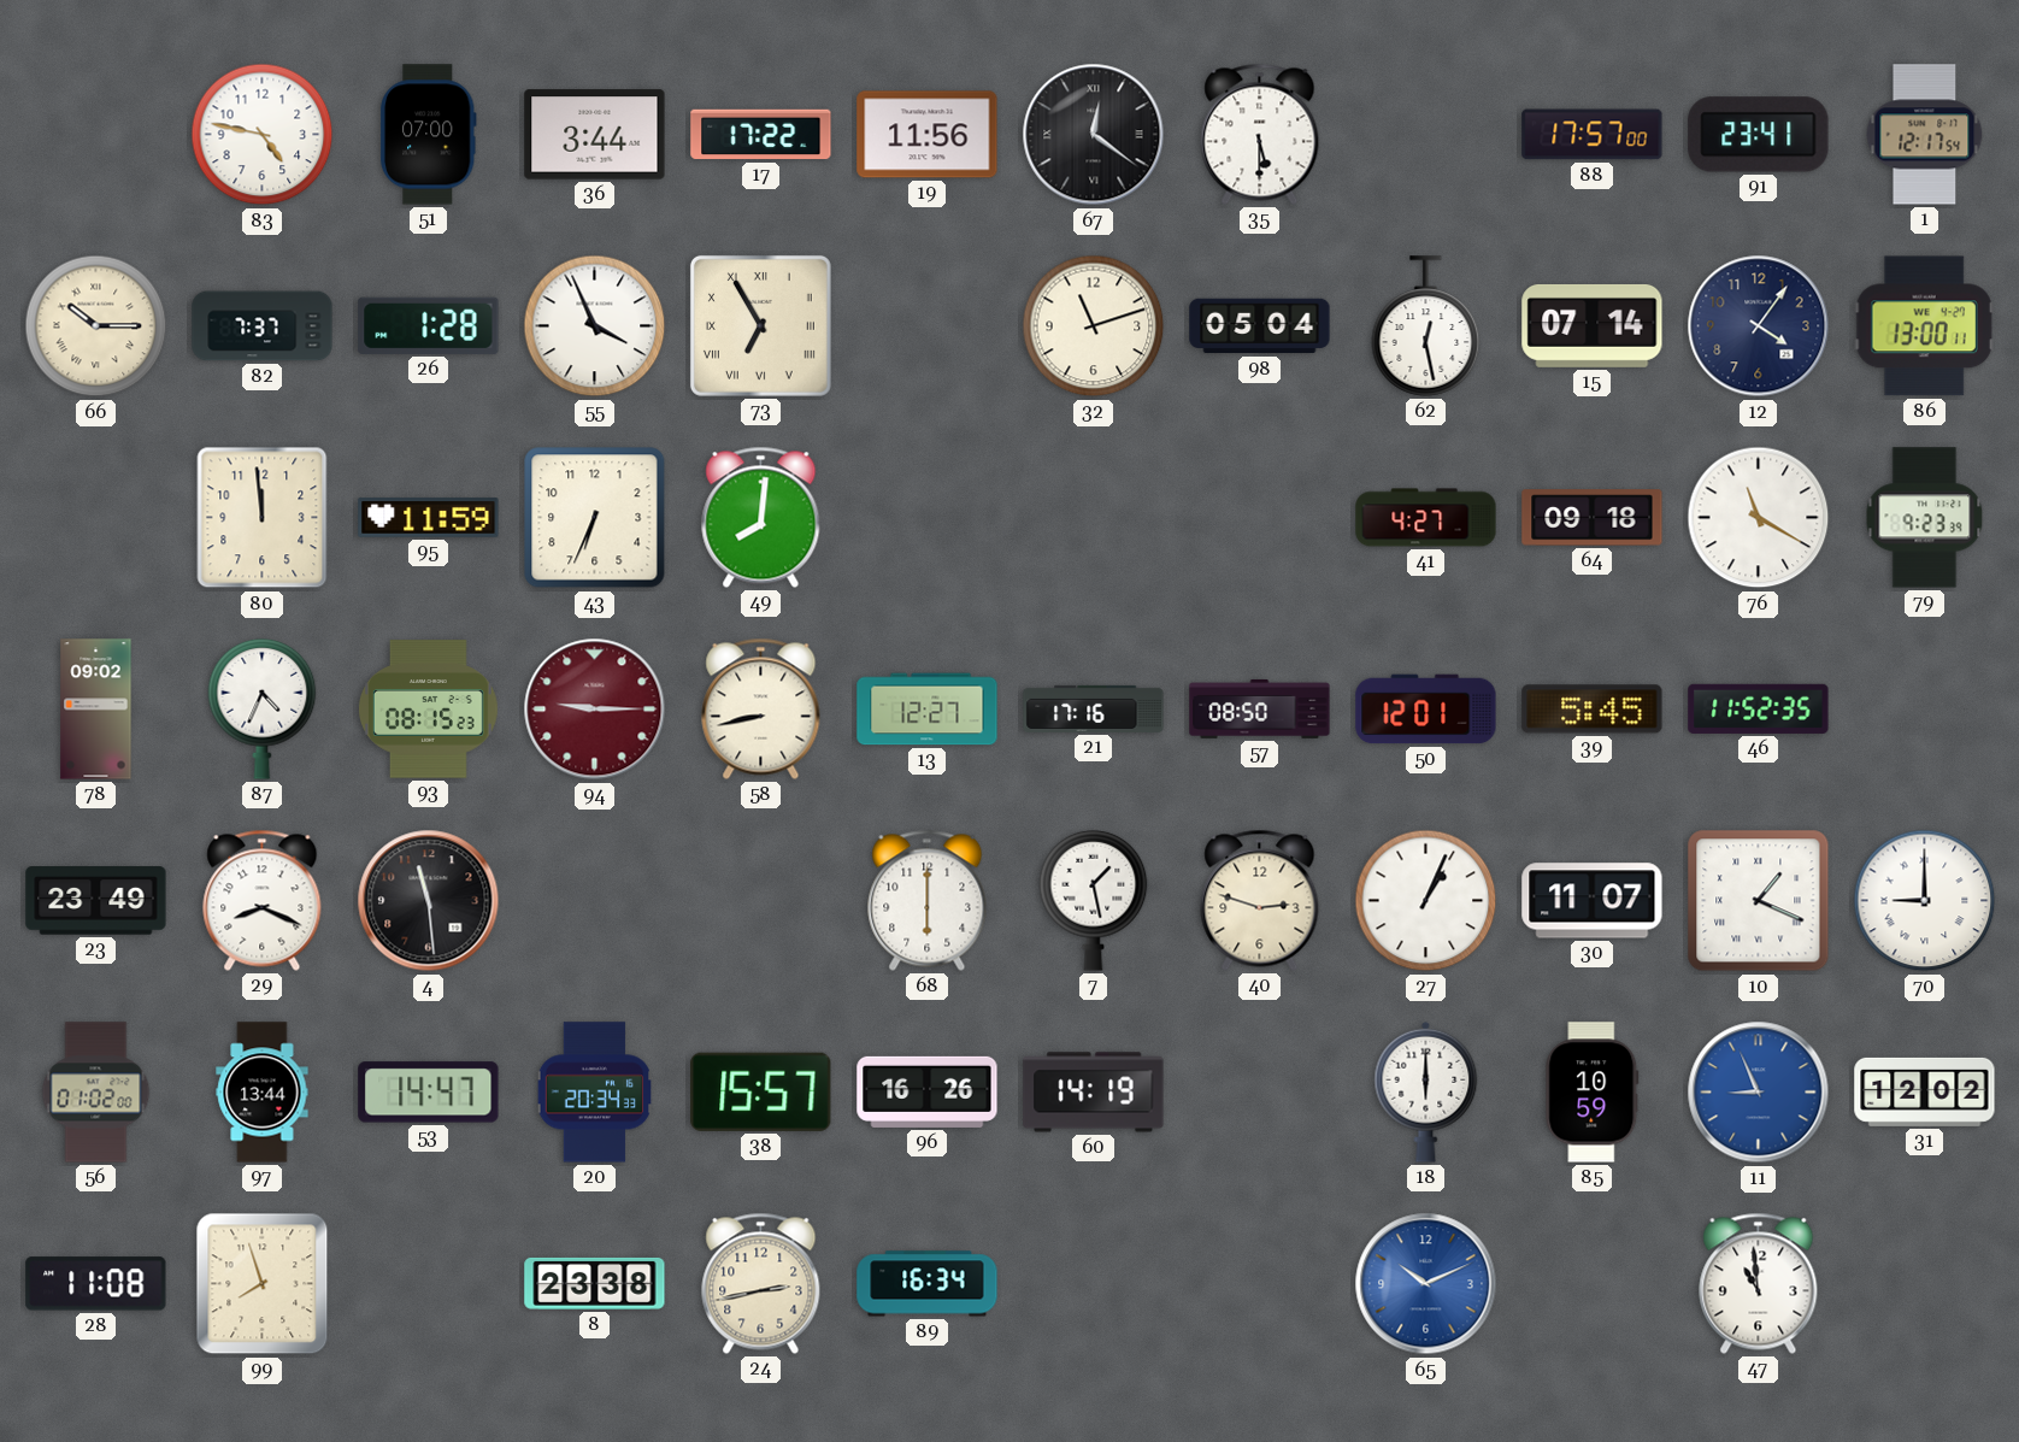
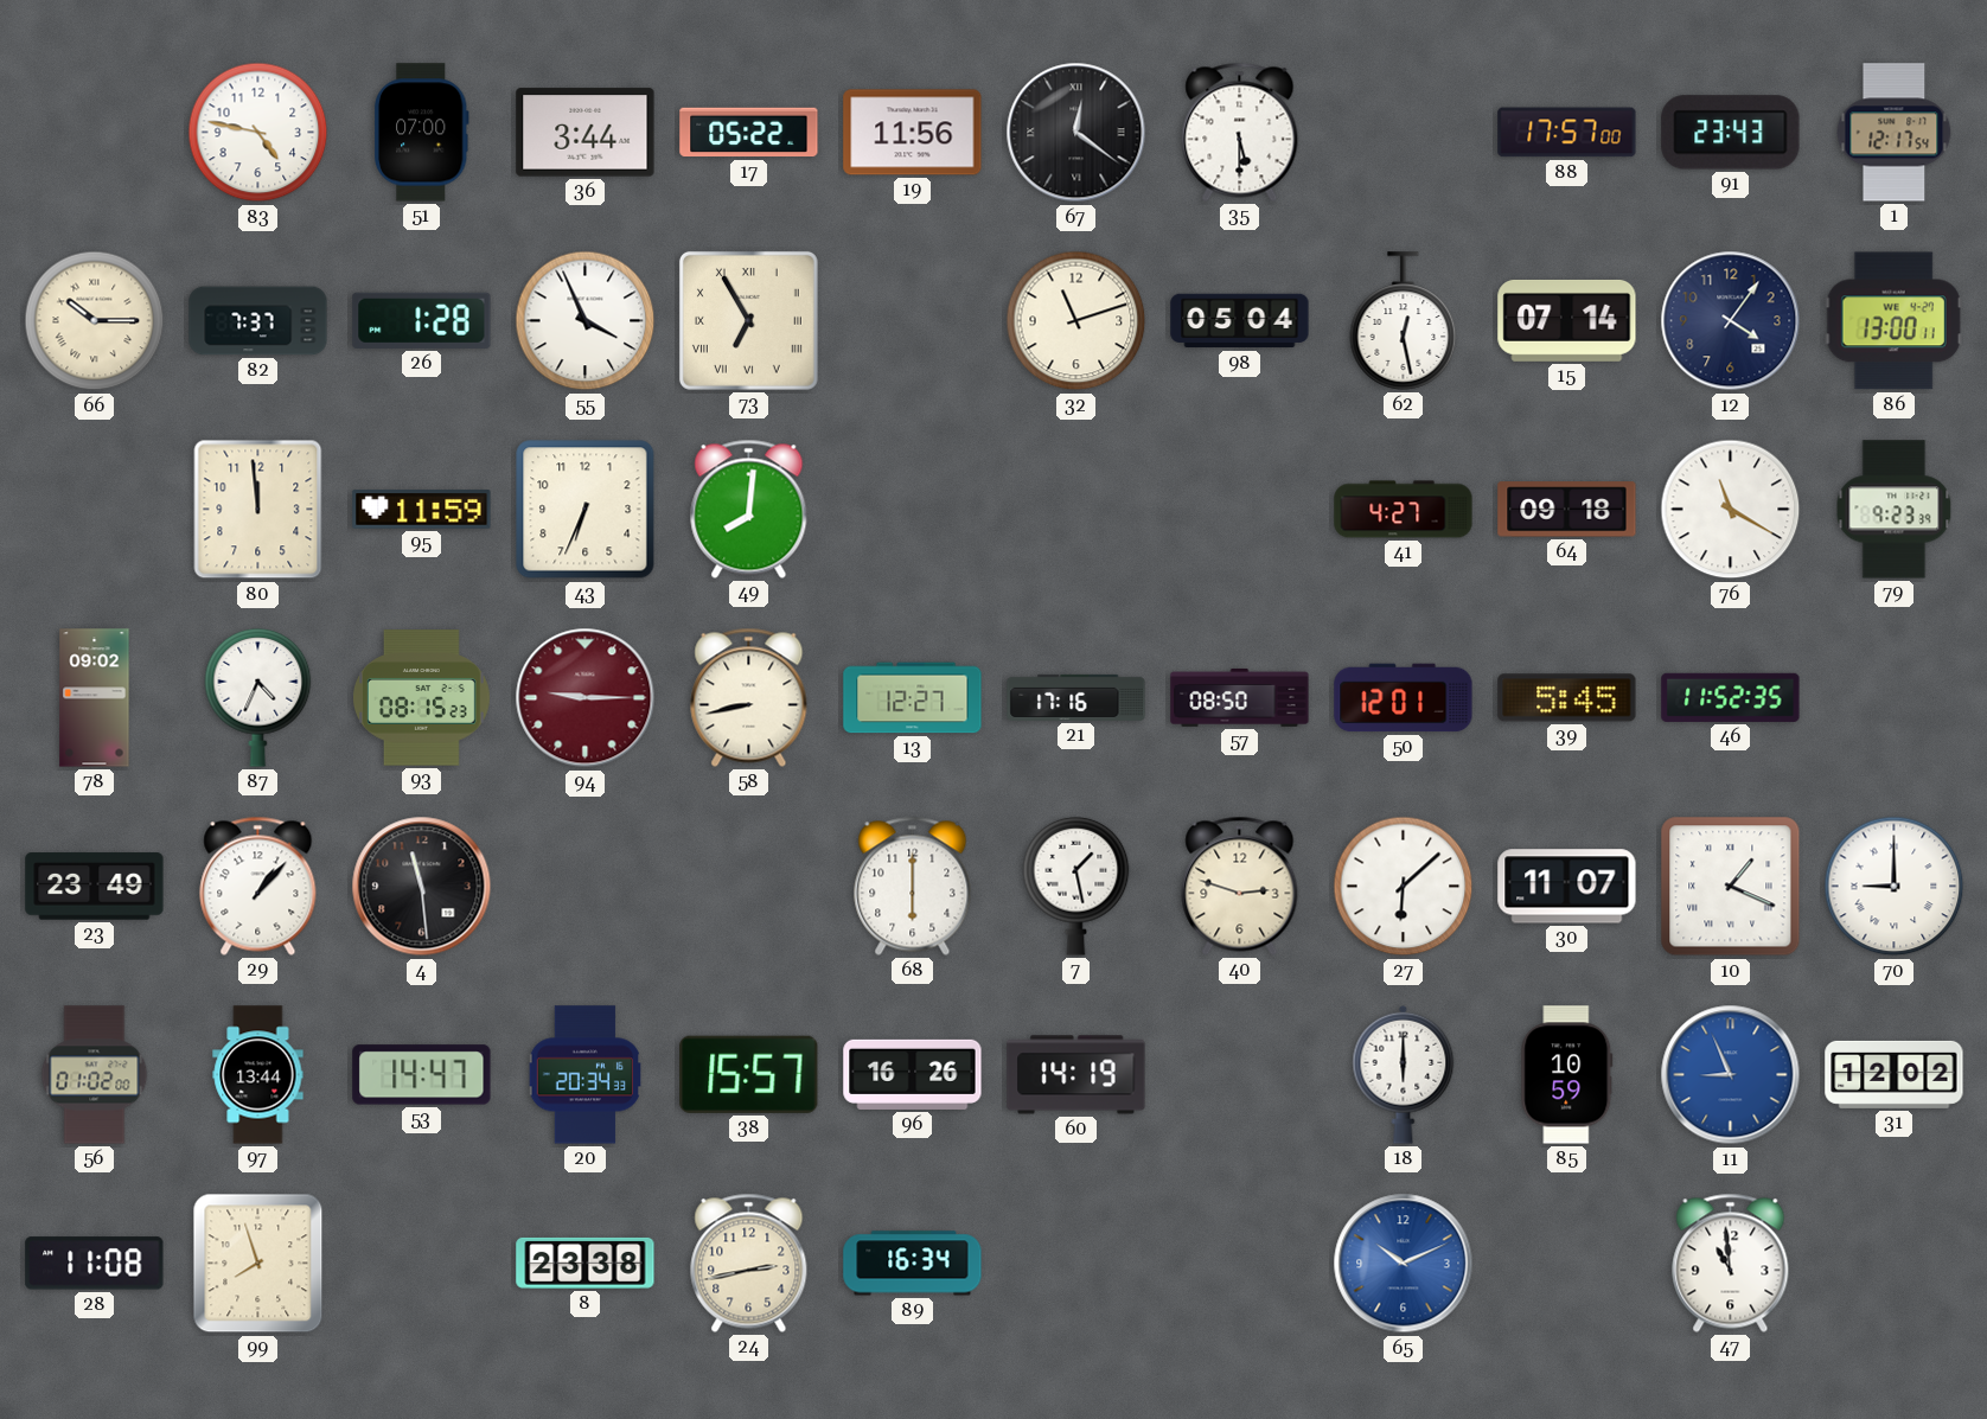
17: 17:22 -> 05:22 (749, 133)
91: 23:41 -> 23:43 (1731, 133)
29: 8:19 -> 1:07 (258, 886)
27: 1:04 -> 6:08 (1404, 887)
